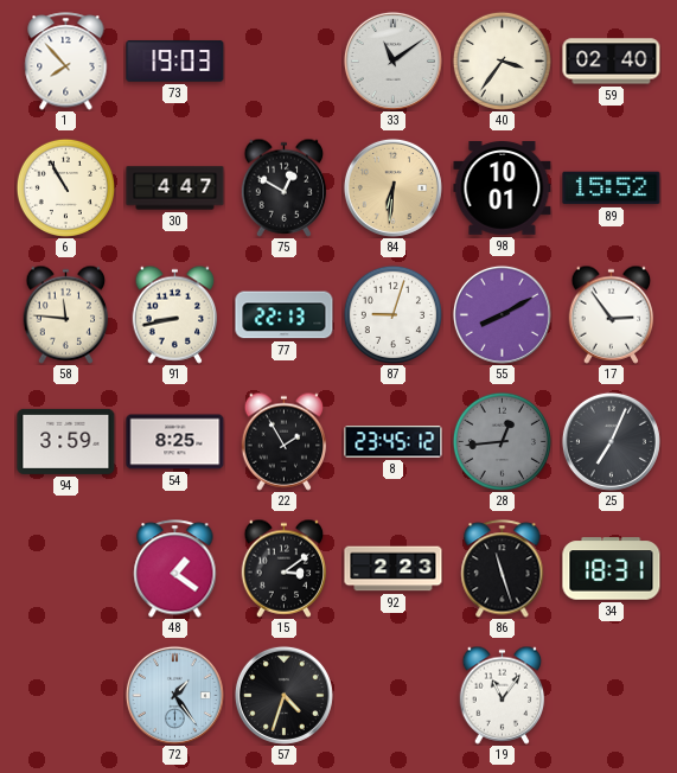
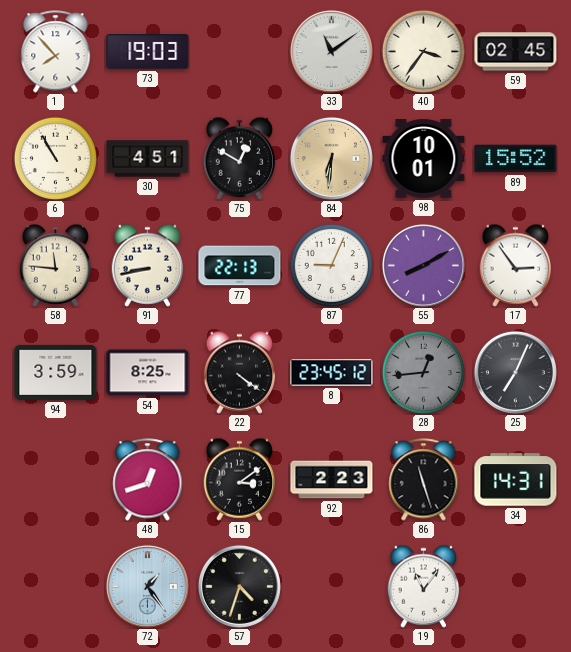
59: 02:40 -> 02:45 (516, 52)
30: 4:47 -> 4:51 (148, 159)
87: 9:03 -> 9:04 (331, 265)
22: 1:55 -> 4:21 (240, 372)
48: 1:21 -> 12:42 (148, 480)
34: 18:31 -> 14:31 (516, 480)
